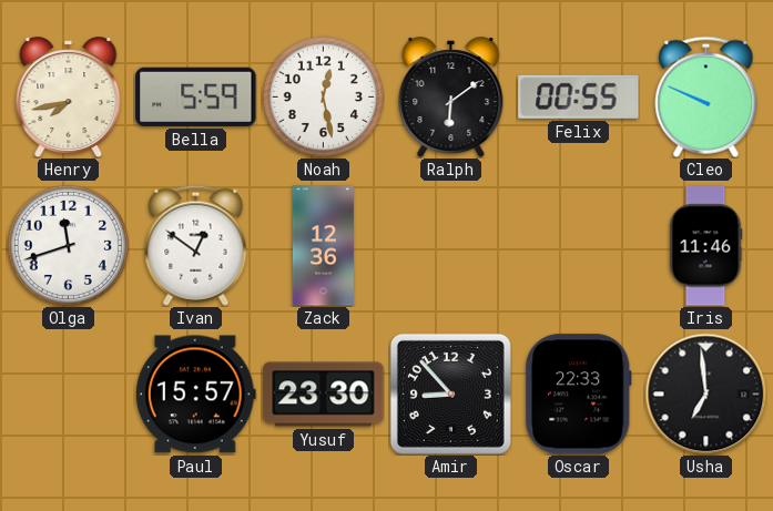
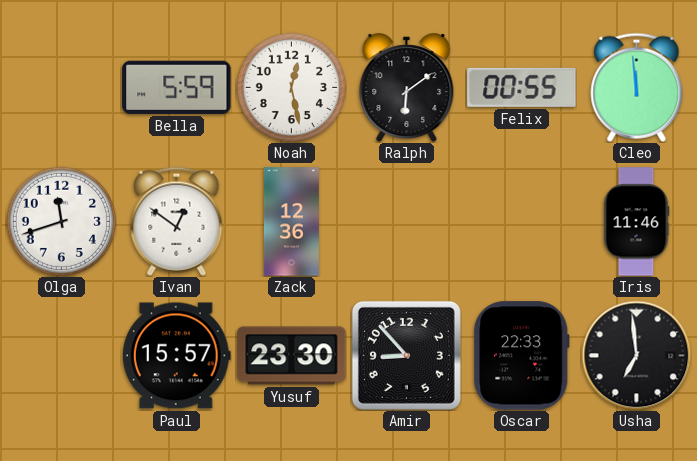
Henry: 7:43 -> none (69, 98)
Cleo: 9:49 -> 11:59 (637, 87)
